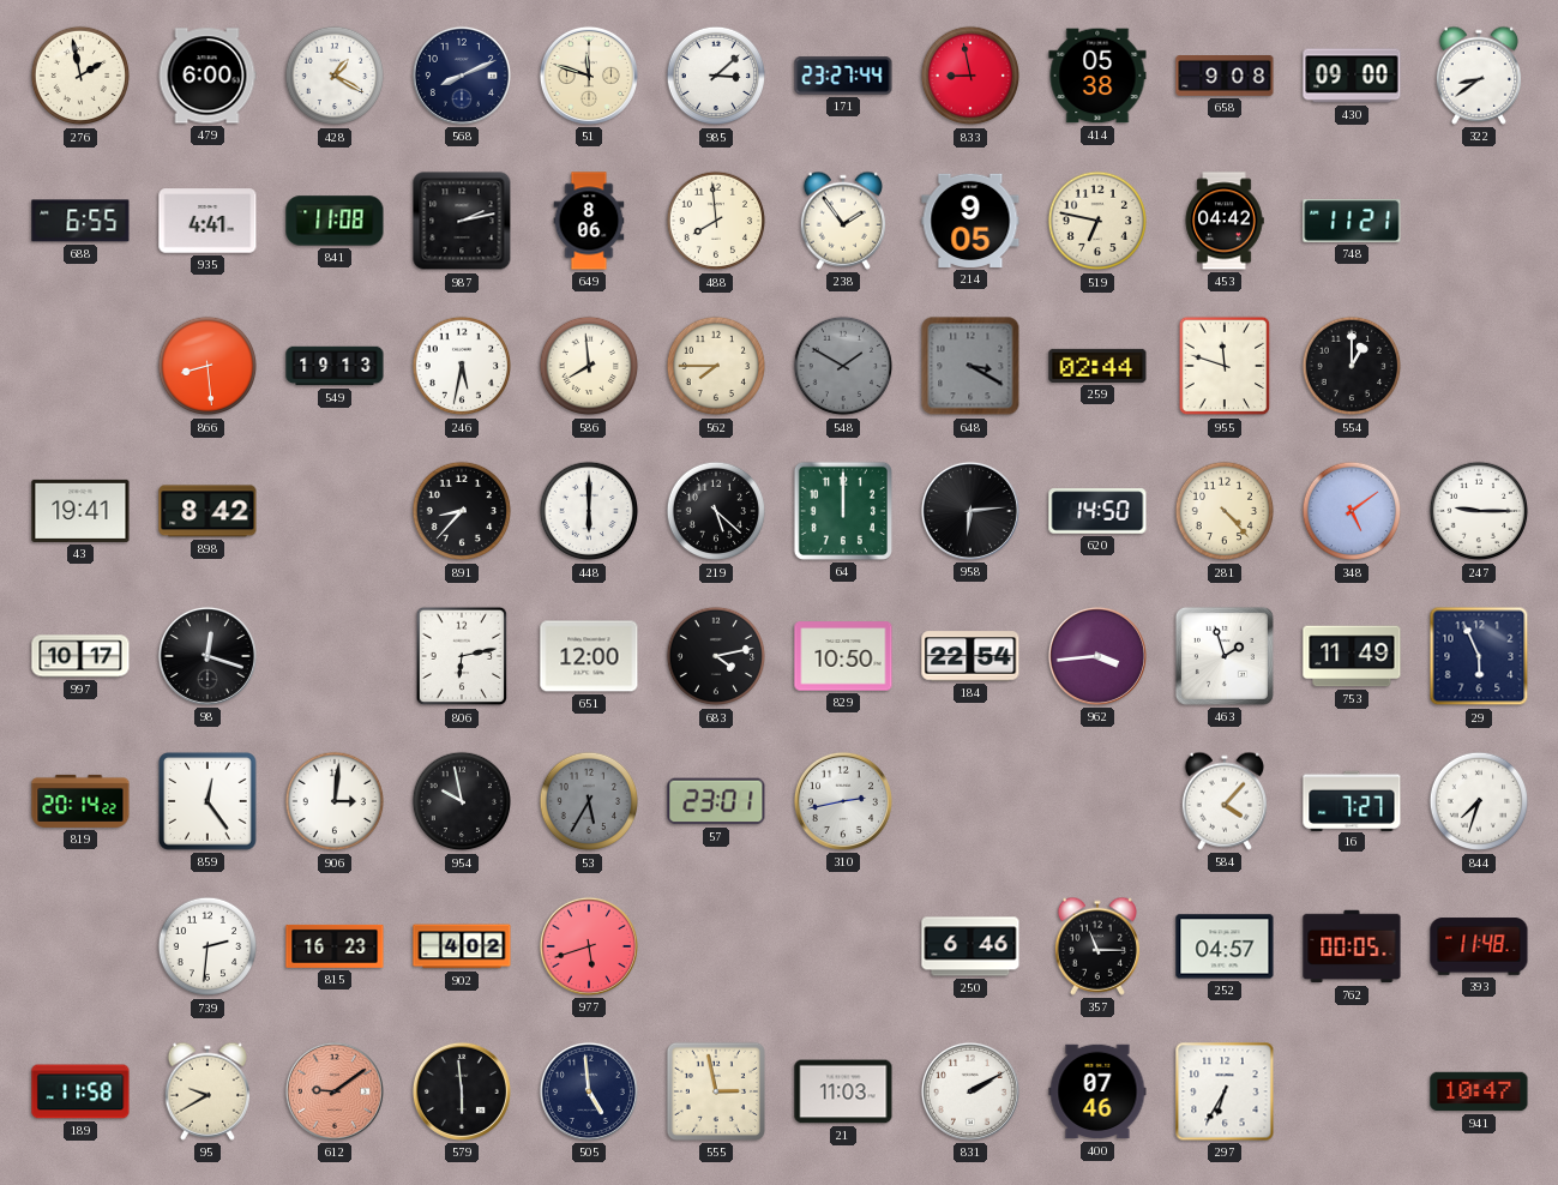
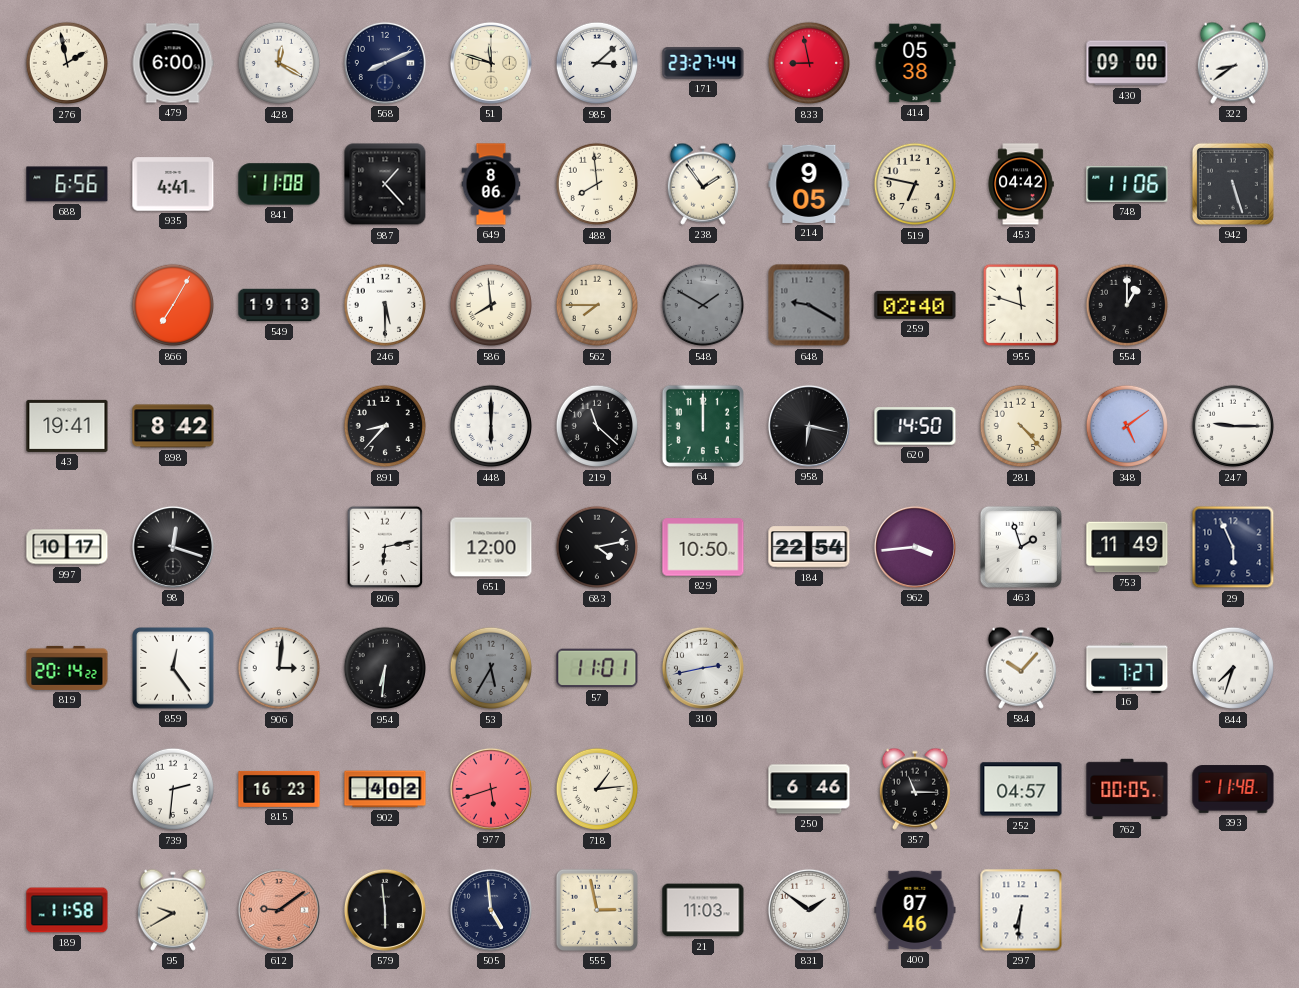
428: 1:20 -> 12:20 (279, 63)
658: 9:08 -> none (1225, 77)
688: 6:55 -> 6:56 (67, 184)
987: 2:13 -> 1:23 (385, 184)
748: 11:21 -> 11:06 (1127, 185)
942: none -> 5:27 (1233, 184)
866: 8:29 -> 7:05 (173, 305)
246: 5:32 -> 5:30 (385, 305)
648: 3:20 -> 9:20 (809, 305)
259: 02:44 -> 02:40 (915, 305)
219: 5:22 -> 11:22 (597, 426)
958: 6:14 -> 6:17 (809, 426)
954: 9:58 -> 6:31 (385, 668)
57: 23:01 -> 11:01 (597, 668)
584: 4:07 -> 10:07 (1020, 668)
718: none -> 1:14 (597, 789)
831: 2:10 -> 1:51 (809, 910)
297: 6:35 -> 6:31 (1021, 910)
941: 10:47 -> none (1479, 1091)
